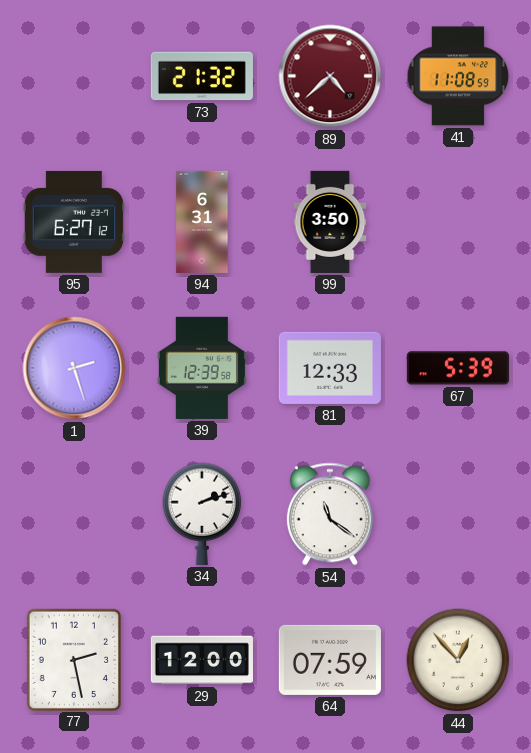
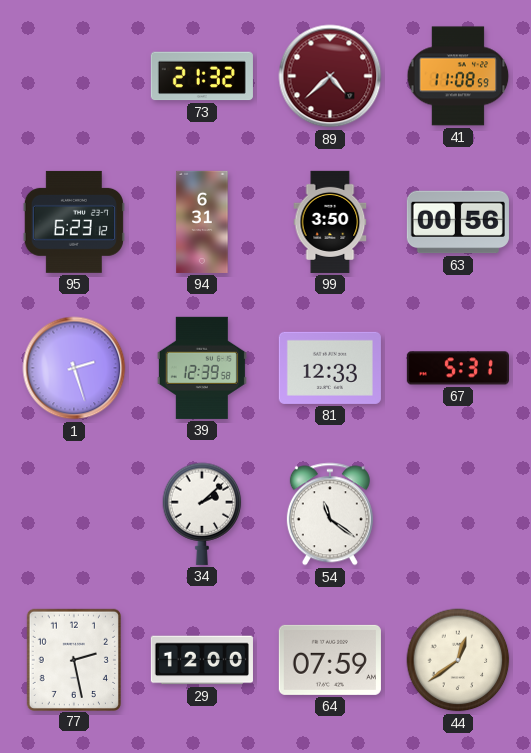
95: 6:27 -> 6:23 (74, 222)
63: none -> 00:56 (458, 222)
67: 5:39 -> 5:31 (458, 368)
34: 2:12 -> 2:08 (202, 514)
44: 12:53 -> 12:39 (458, 660)
